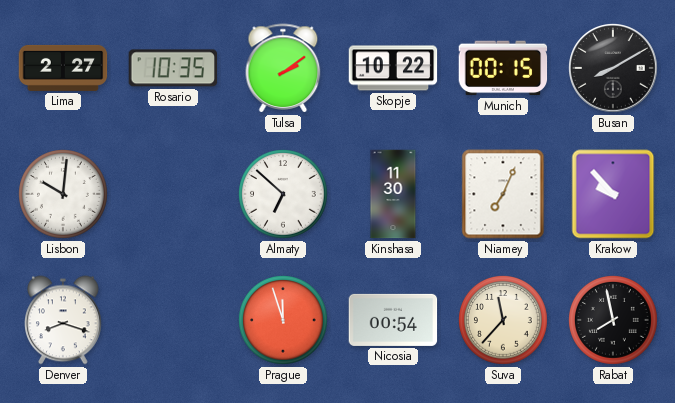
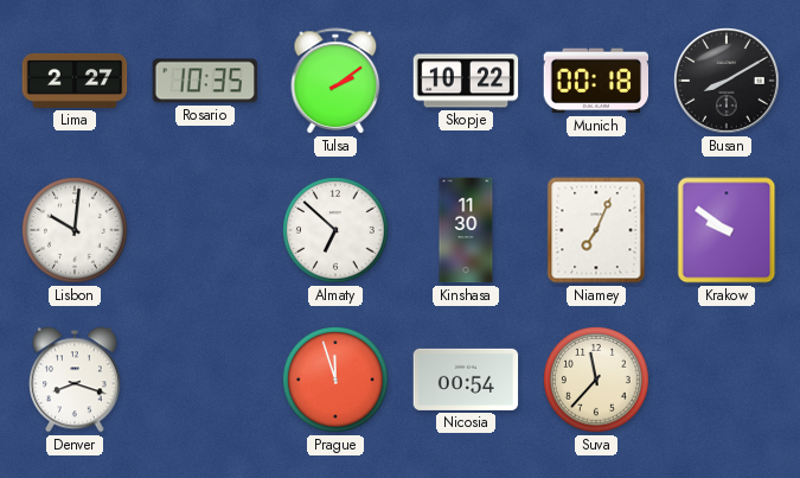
Munich: 00:15 -> 00:18 (596, 81)
Krakow: 9:53 -> 9:51 (727, 230)
Rabat: 7:58 -> none (614, 321)
